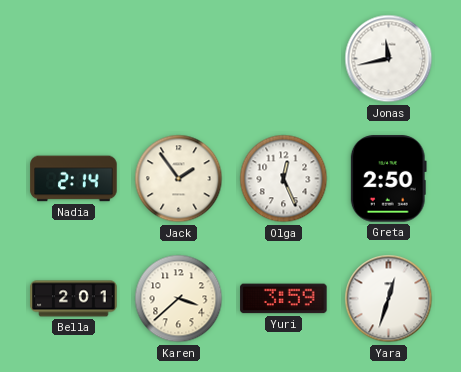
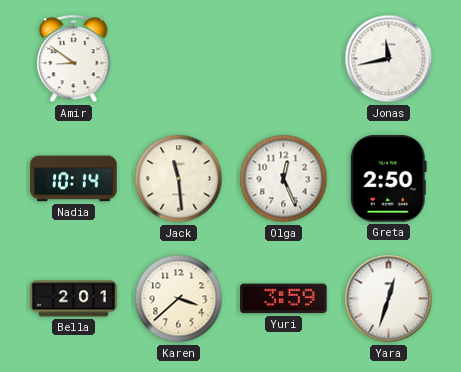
Amir: none -> 8:51 (74, 59)
Nadia: 2:14 -> 10:14 (74, 179)
Jack: 1:54 -> 11:29 (179, 179)
